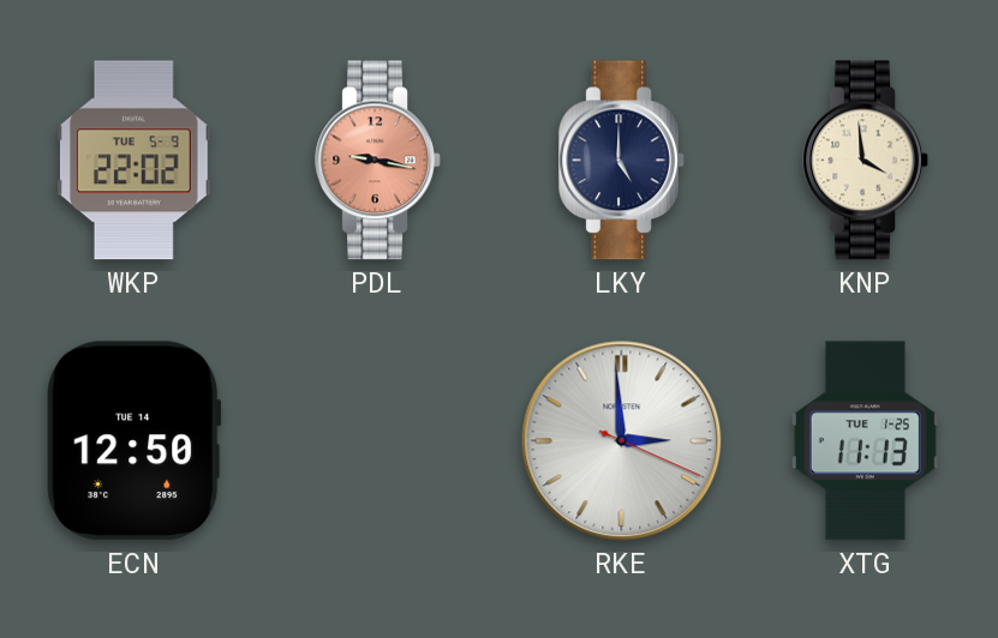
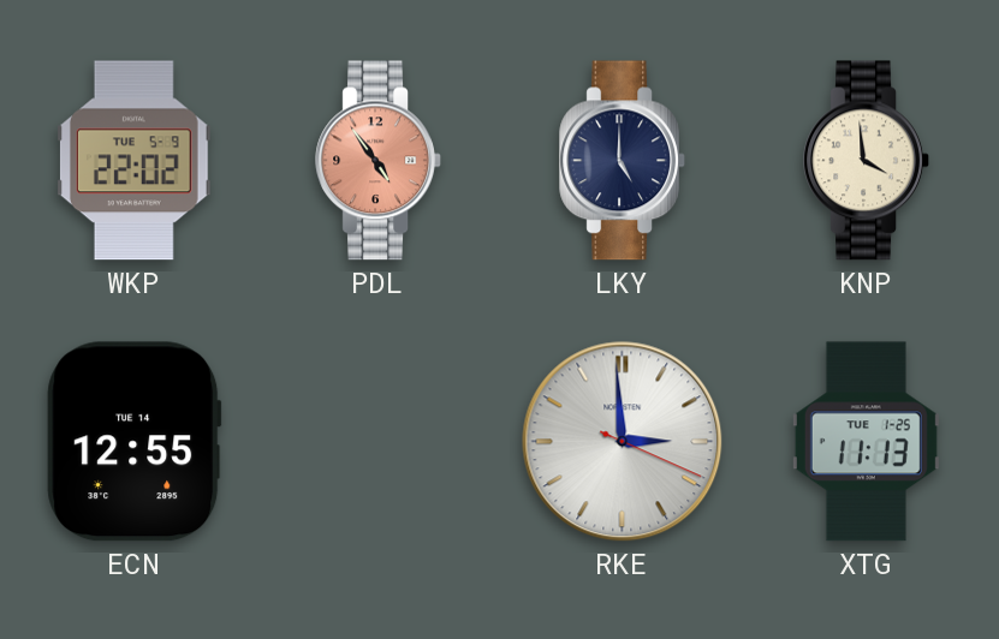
PDL: 9:17 -> 4:54 (377, 161)
ECN: 12:50 -> 12:55 (135, 442)
